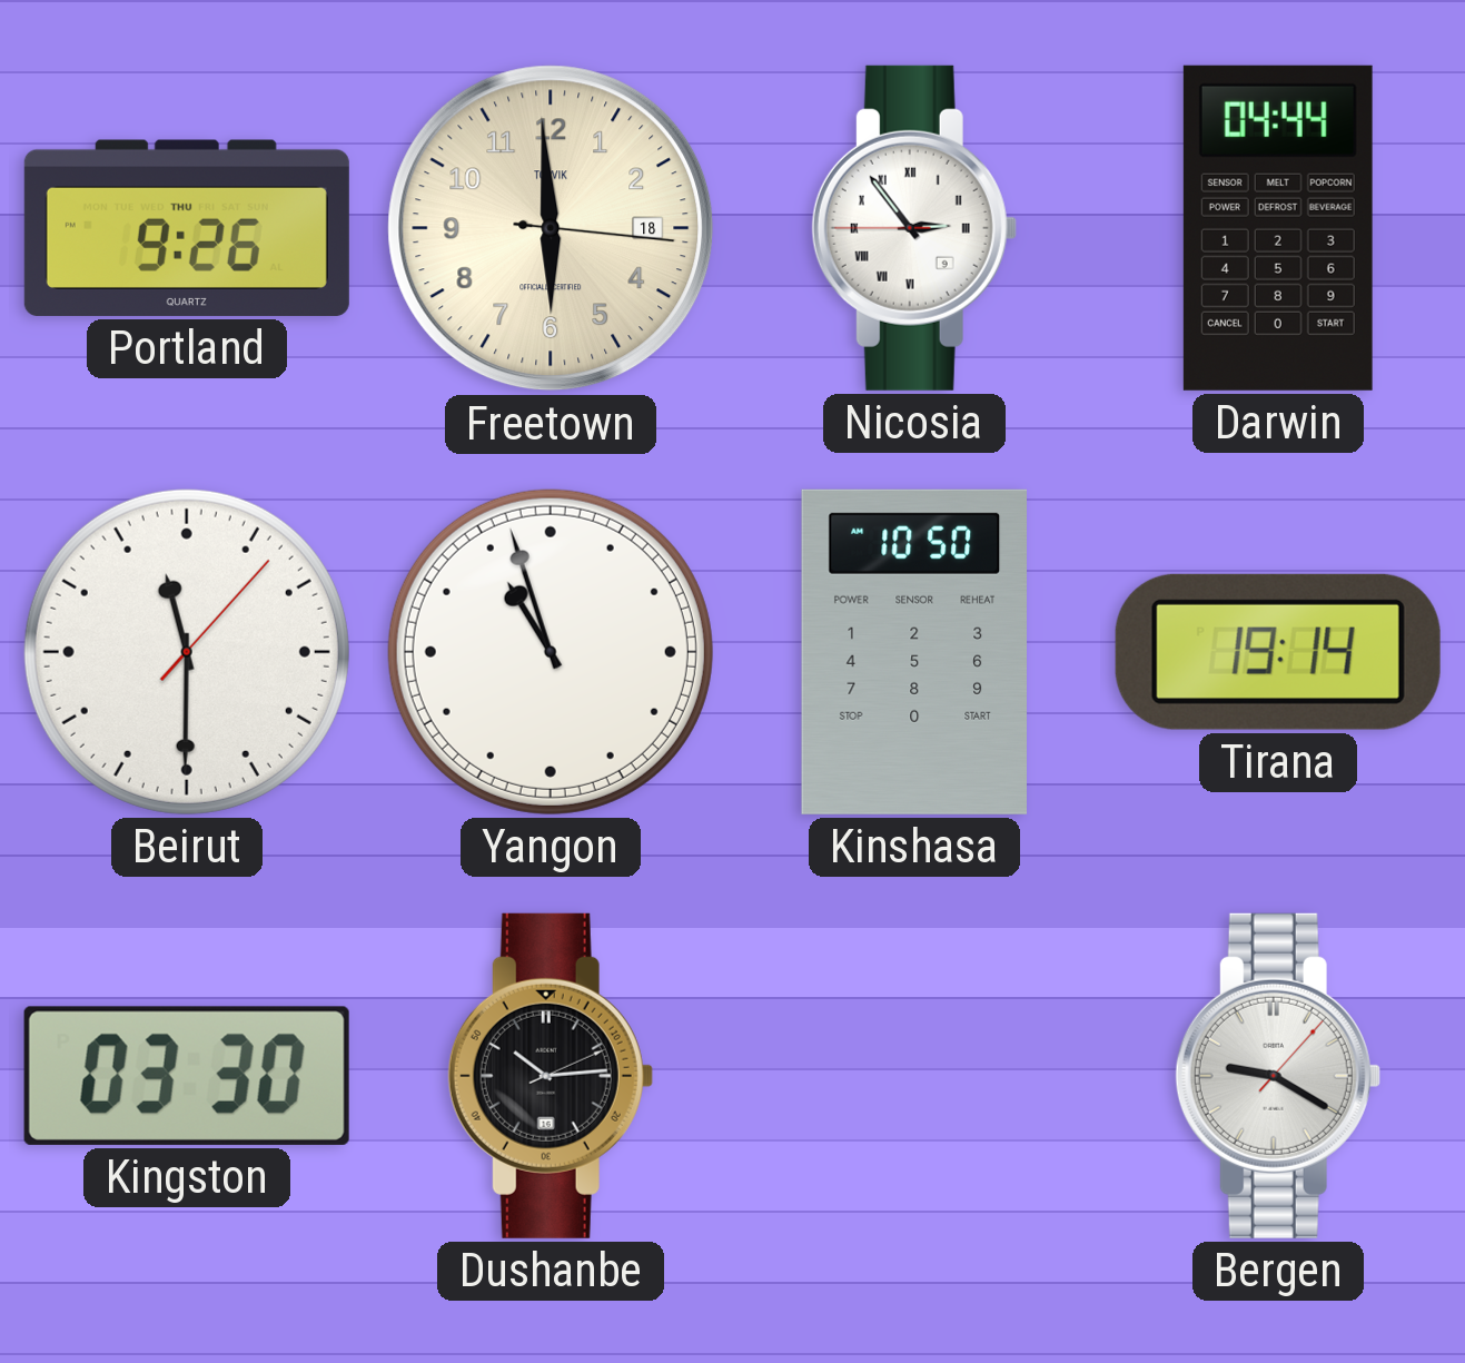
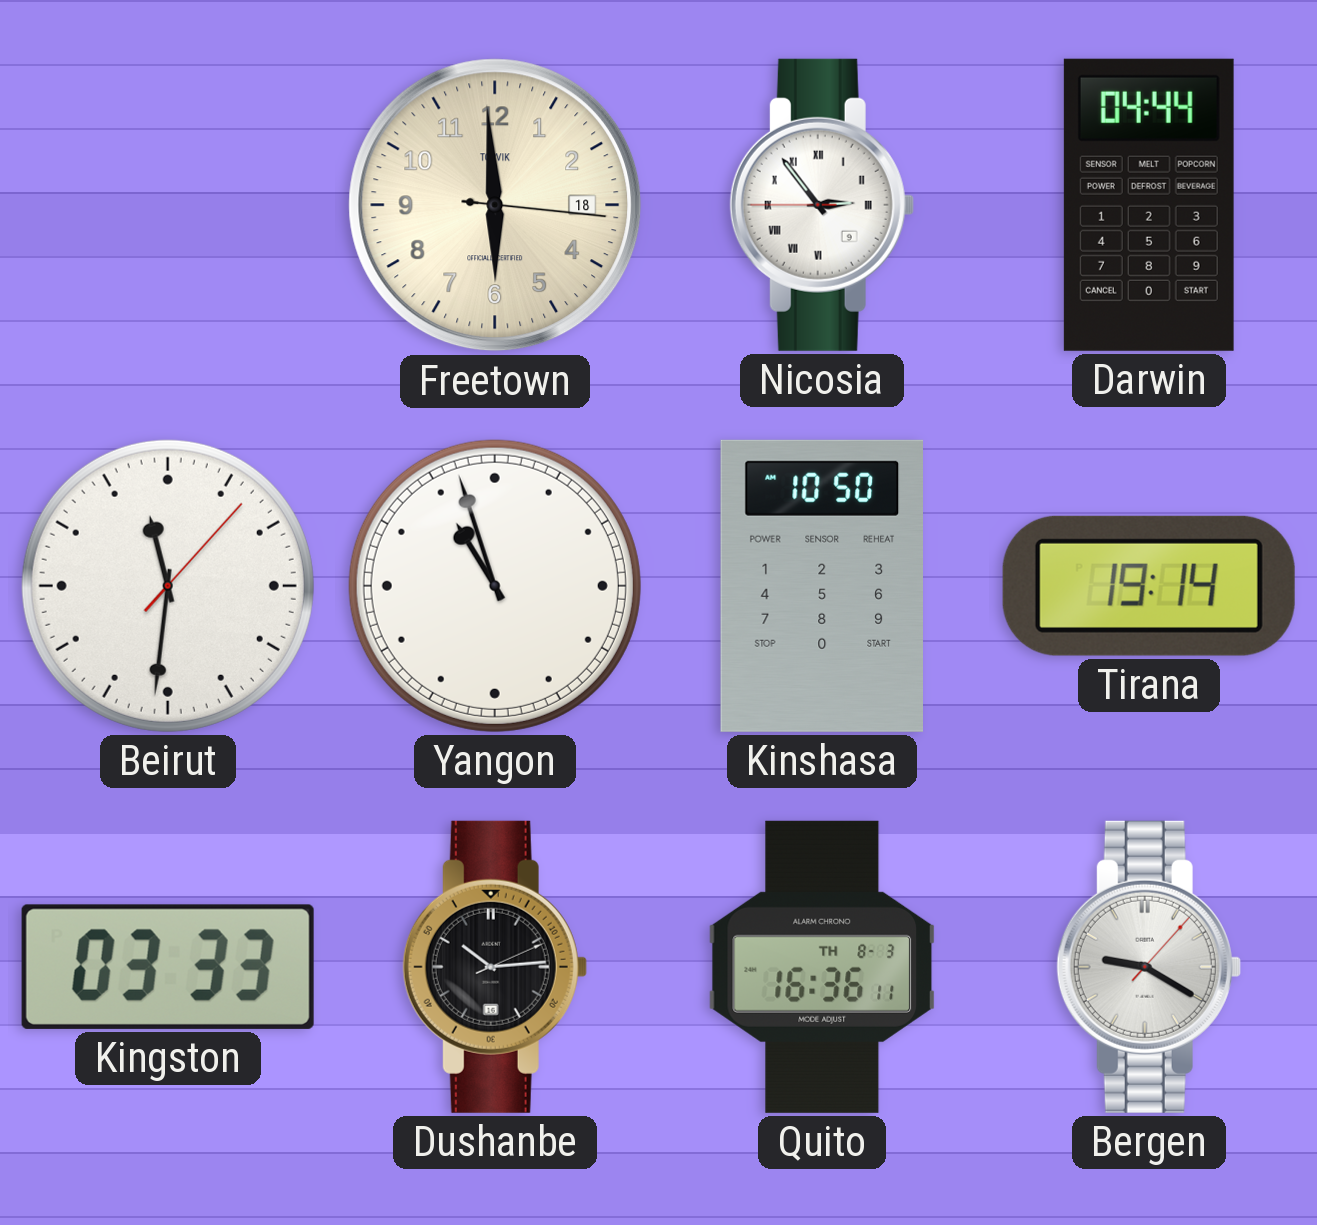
Portland: 9:26 -> none (187, 228)
Beirut: 11:30 -> 11:31 (168, 586)
Kingston: 03:30 -> 03:33 (168, 967)
Quito: none -> 16:36 (822, 967)
